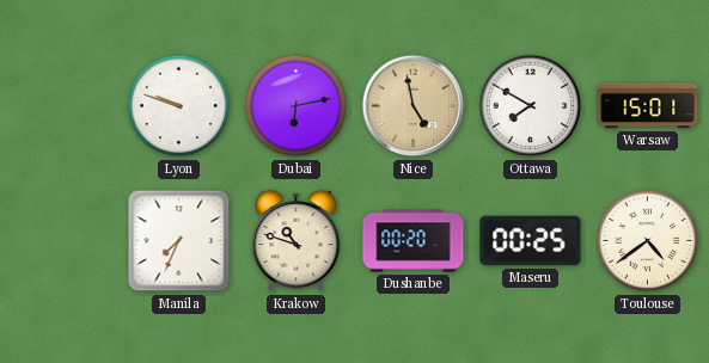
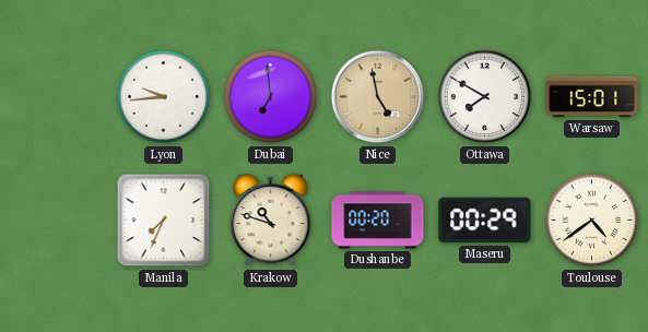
Lyon: 9:48 -> 9:44 (164, 97)
Dubai: 6:13 -> 6:59 (271, 97)
Maseru: 00:25 -> 00:29 (485, 221)
